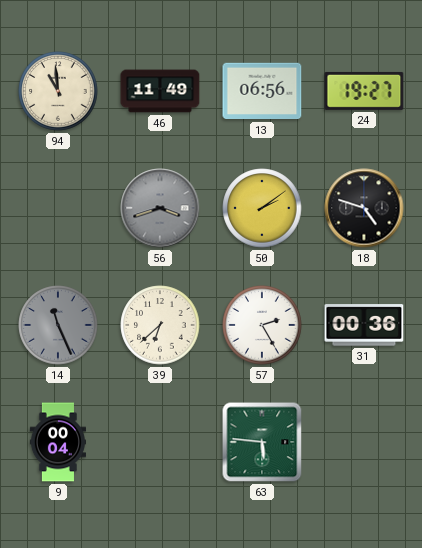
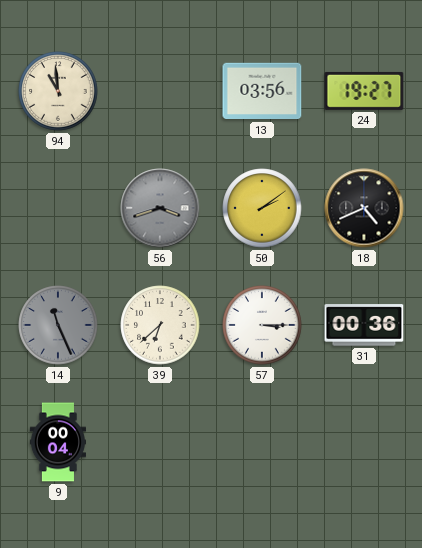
46: 11:49 -> none (160, 91)
13: 06:56 -> 03:56 (262, 91)
18: 4:48 -> 4:41 (364, 208)
57: 2:25 -> 3:15 (262, 325)
63: 5:46 -> none (262, 442)
